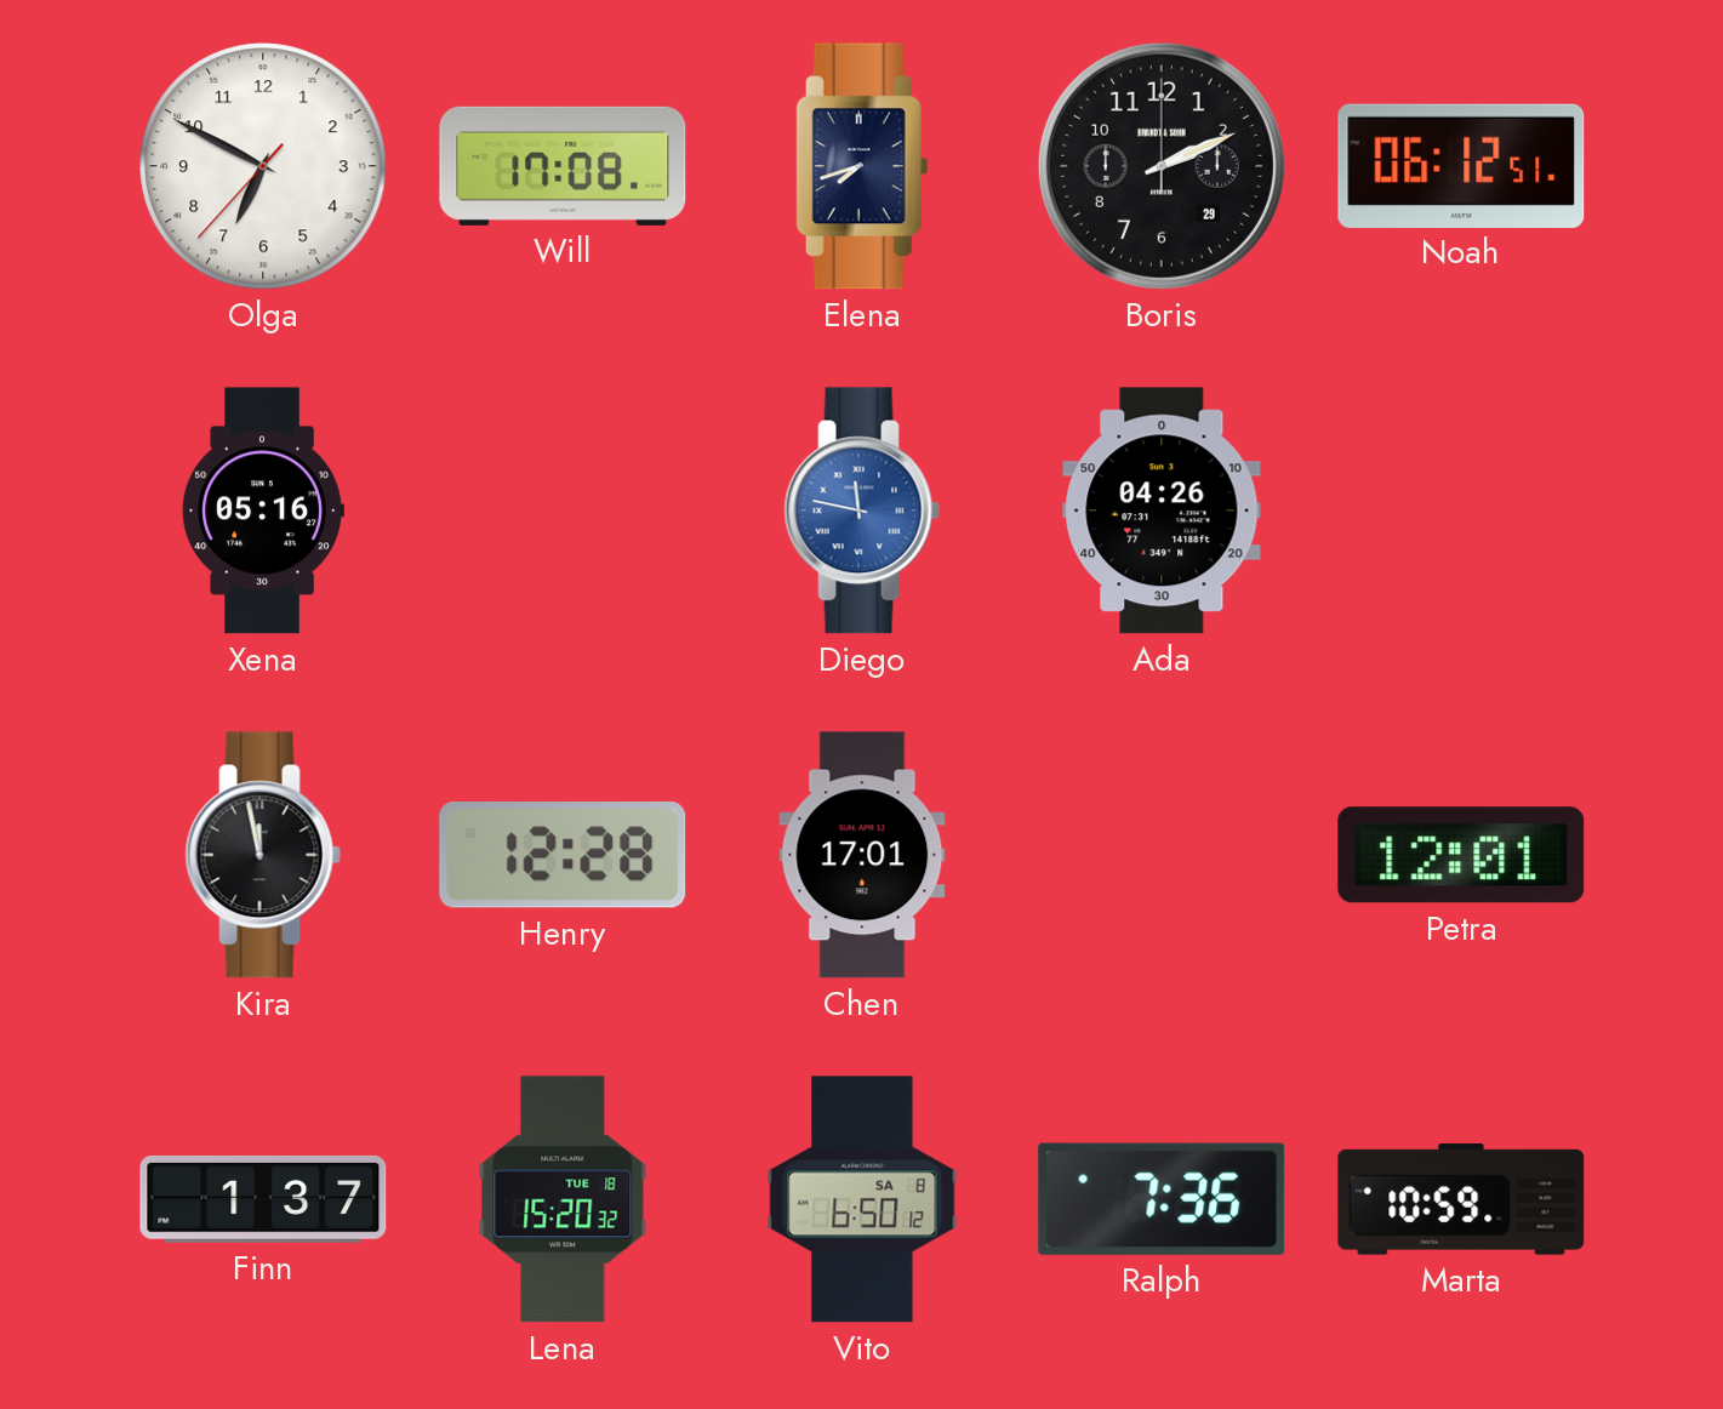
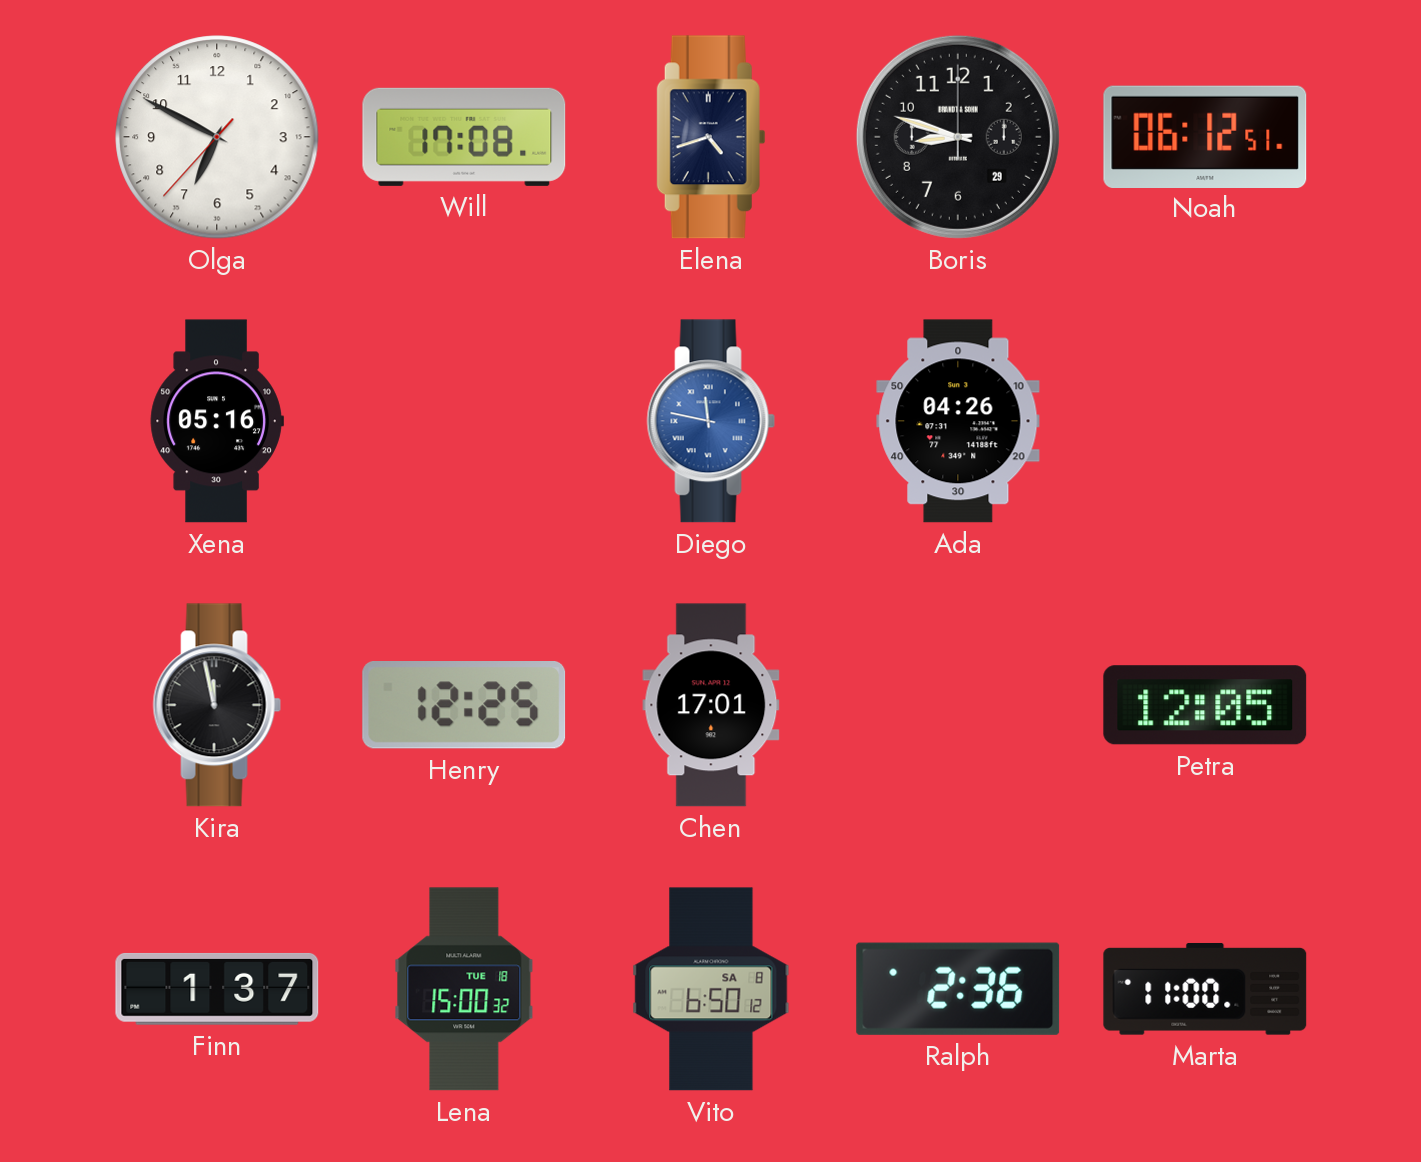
Elena: 7:42 -> 4:42 (711, 137)
Boris: 2:11 -> 8:48 (958, 137)
Henry: 12:28 -> 12:25 (464, 706)
Petra: 12:01 -> 12:05 (1205, 705)
Lena: 15:20 -> 15:00 (464, 989)
Ralph: 7:36 -> 2:36 (958, 989)
Marta: 10:59 -> 11:00 (1205, 989)
